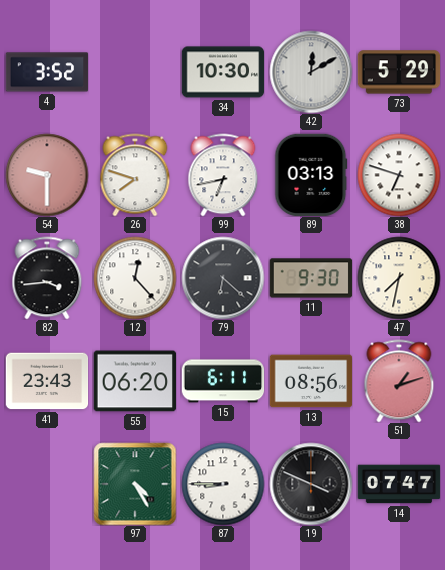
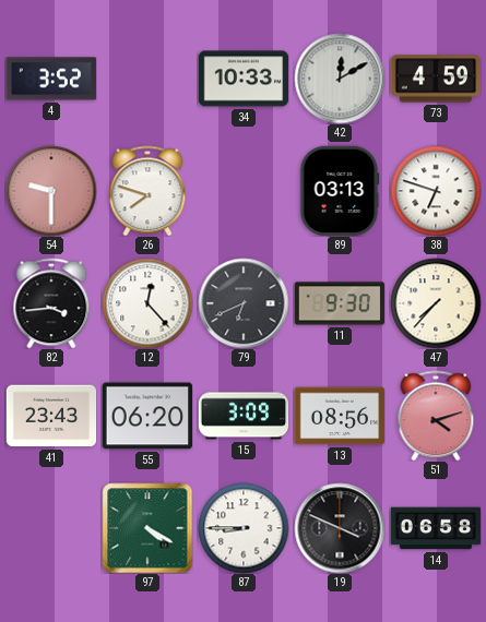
34: 10:30 -> 10:33 (244, 79)
73: 5:29 -> 4:59 (436, 79)
99: 6:43 -> none (223, 175)
79: 6:22 -> 6:41 (244, 303)
47: 7:32 -> 7:37 (436, 303)
15: 6:11 -> 3:09 (244, 416)
51: 1:12 -> 4:12 (436, 416)
97: 4:25 -> 4:20 (147, 528)
14: 07:47 -> 06:58 (436, 528)
